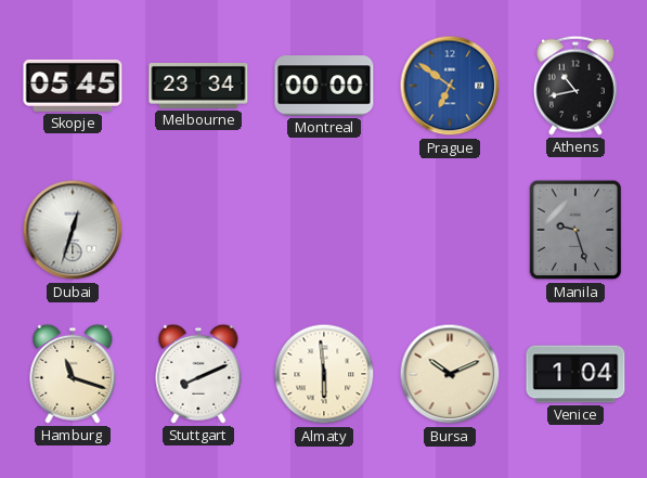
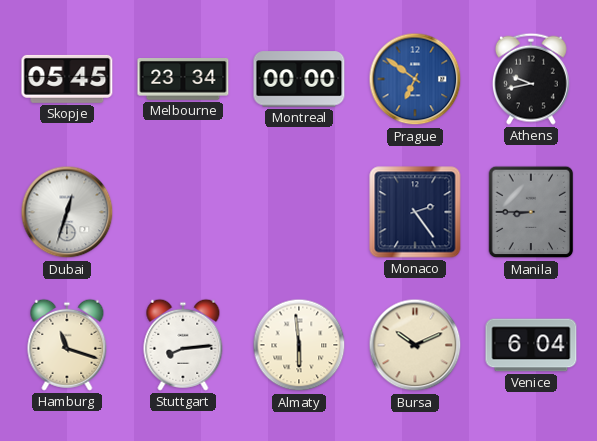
Athens: 10:43 -> 9:43 (531, 79)
Monaco: none -> 2:24 (415, 212)
Manila: 9:27 -> 8:45 (531, 212)
Stuttgart: 8:11 -> 8:14 (183, 345)
Venice: 1:04 -> 6:04 (531, 345)
